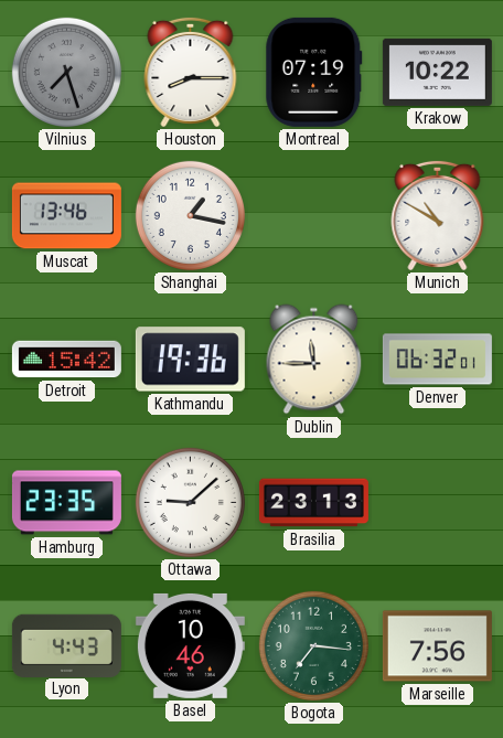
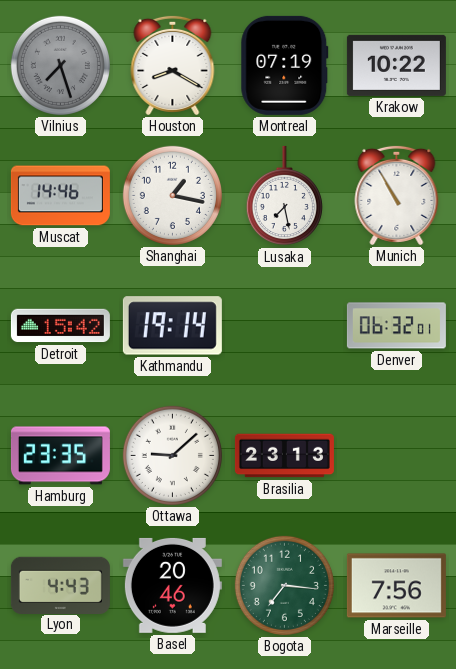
Houston: 8:15 -> 8:20 (173, 65)
Muscat: 13:46 -> 14:46 (60, 196)
Lusaka: none -> 7:28 (284, 196)
Munich: 10:50 -> 10:55 (397, 195)
Kathmandu: 19:36 -> 19:14 (172, 326)
Dublin: 11:45 -> none (314, 360)
Basel: 10:46 -> 20:46 (172, 585)
